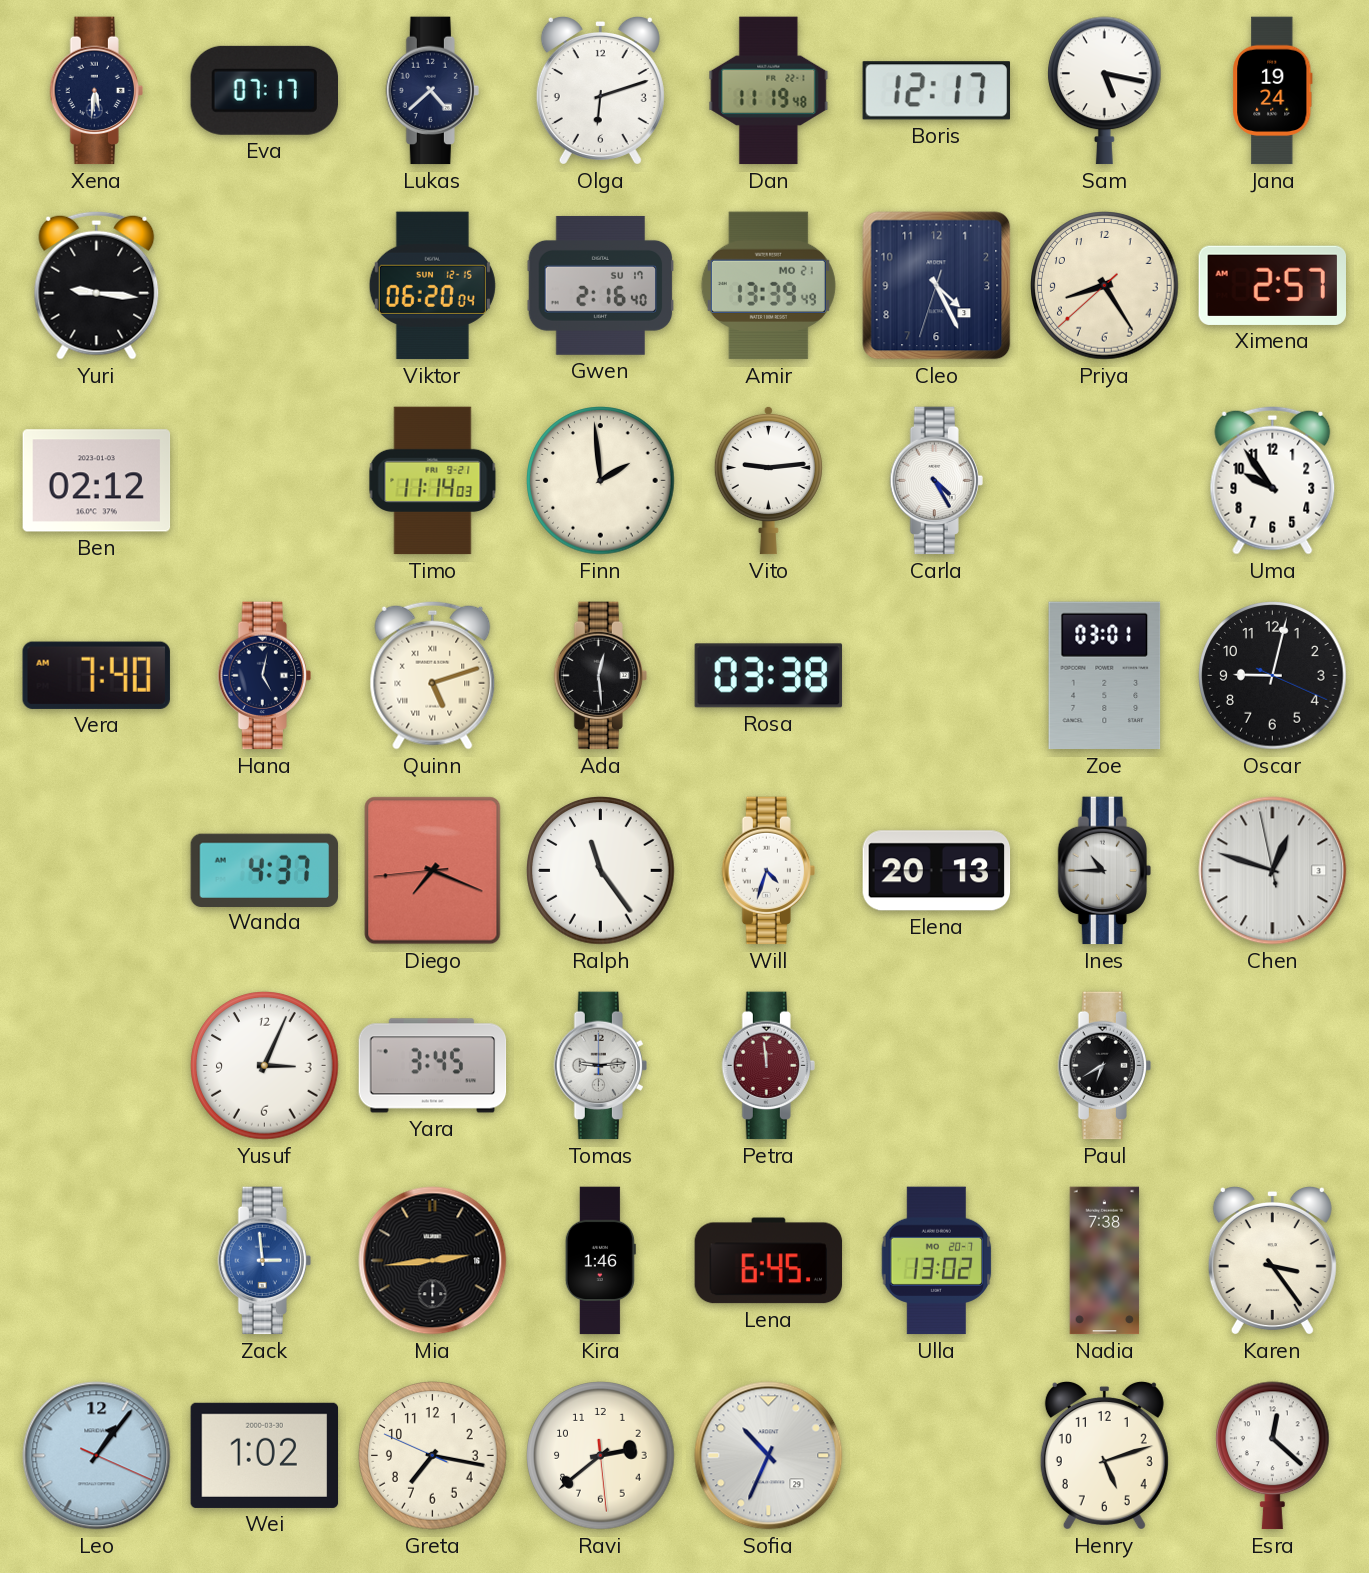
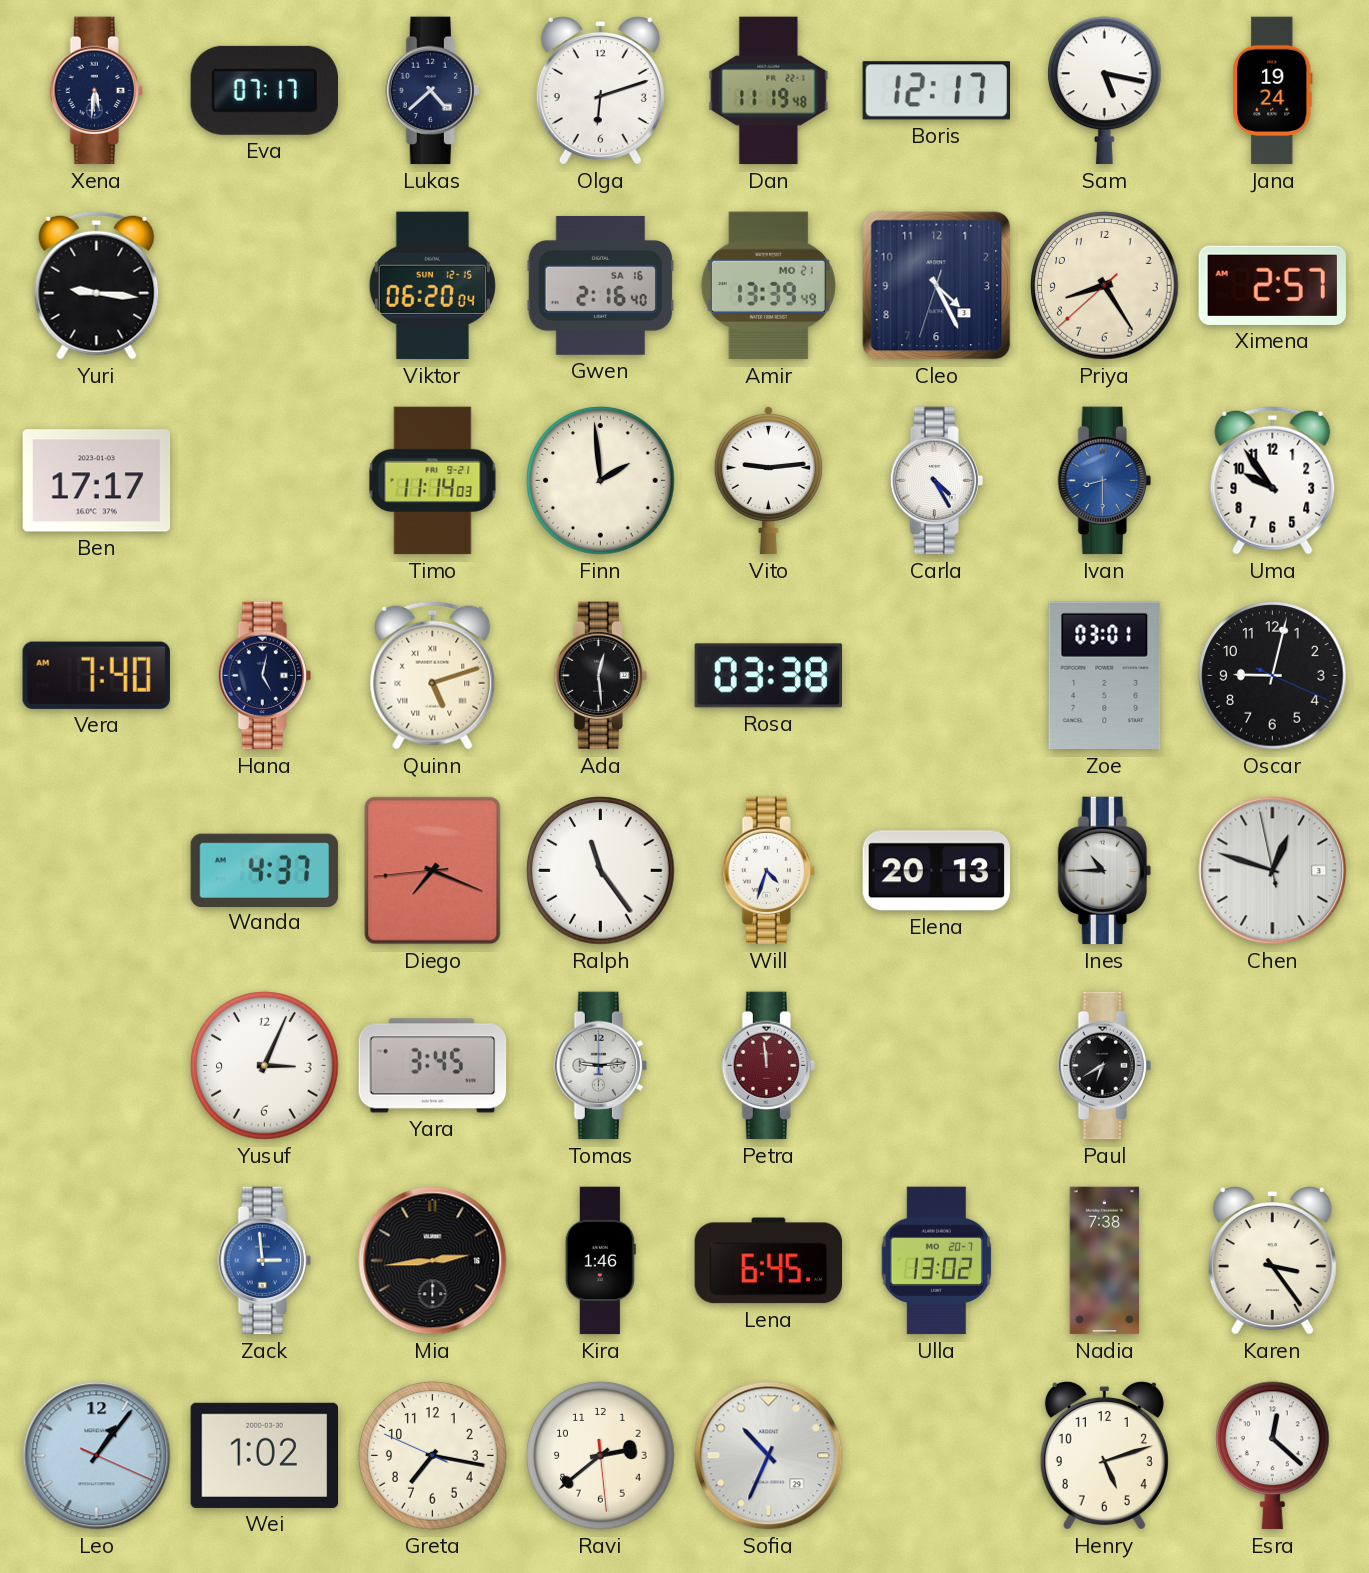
Gwen date: SU 17 -> SA 16 (601, 285)
Ben: 02:12 -> 17:17 (97, 481)
Ivan: none -> 8:30 (1104, 481)
